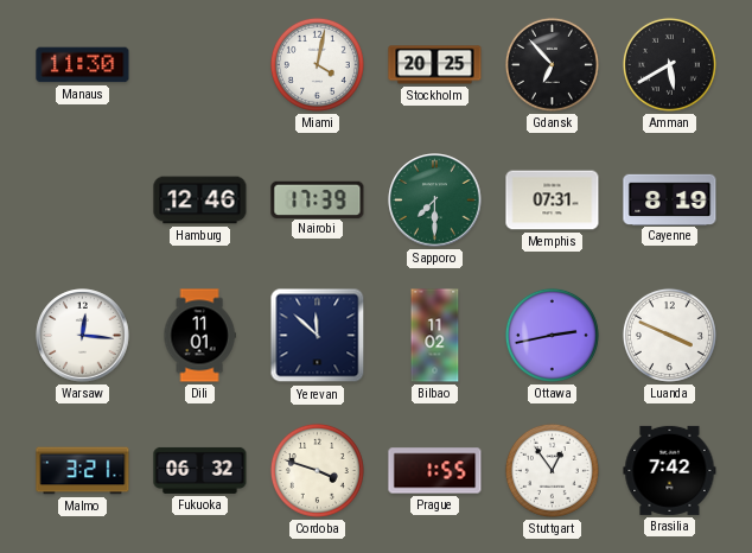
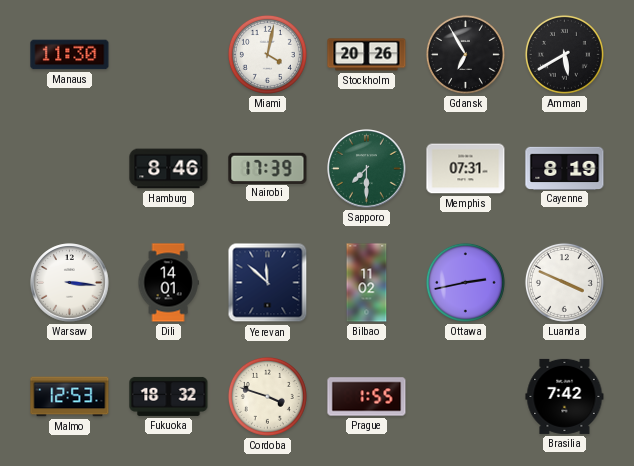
Stockholm: 20:25 -> 20:26 (367, 55)
Gdansk: 6:53 -> 6:55 (465, 54)
Hamburg: 12:46 -> 8:46 (169, 169)
Warsaw: 12:16 -> 3:16 (70, 283)
Dili: 11:01 -> 14:01 (168, 283)
Malmo: 3:21 -> 12:53 (70, 397)
Fukuoka: 06:32 -> 18:32 (169, 396)
Stuttgart: 12:54 -> none (552, 470)
